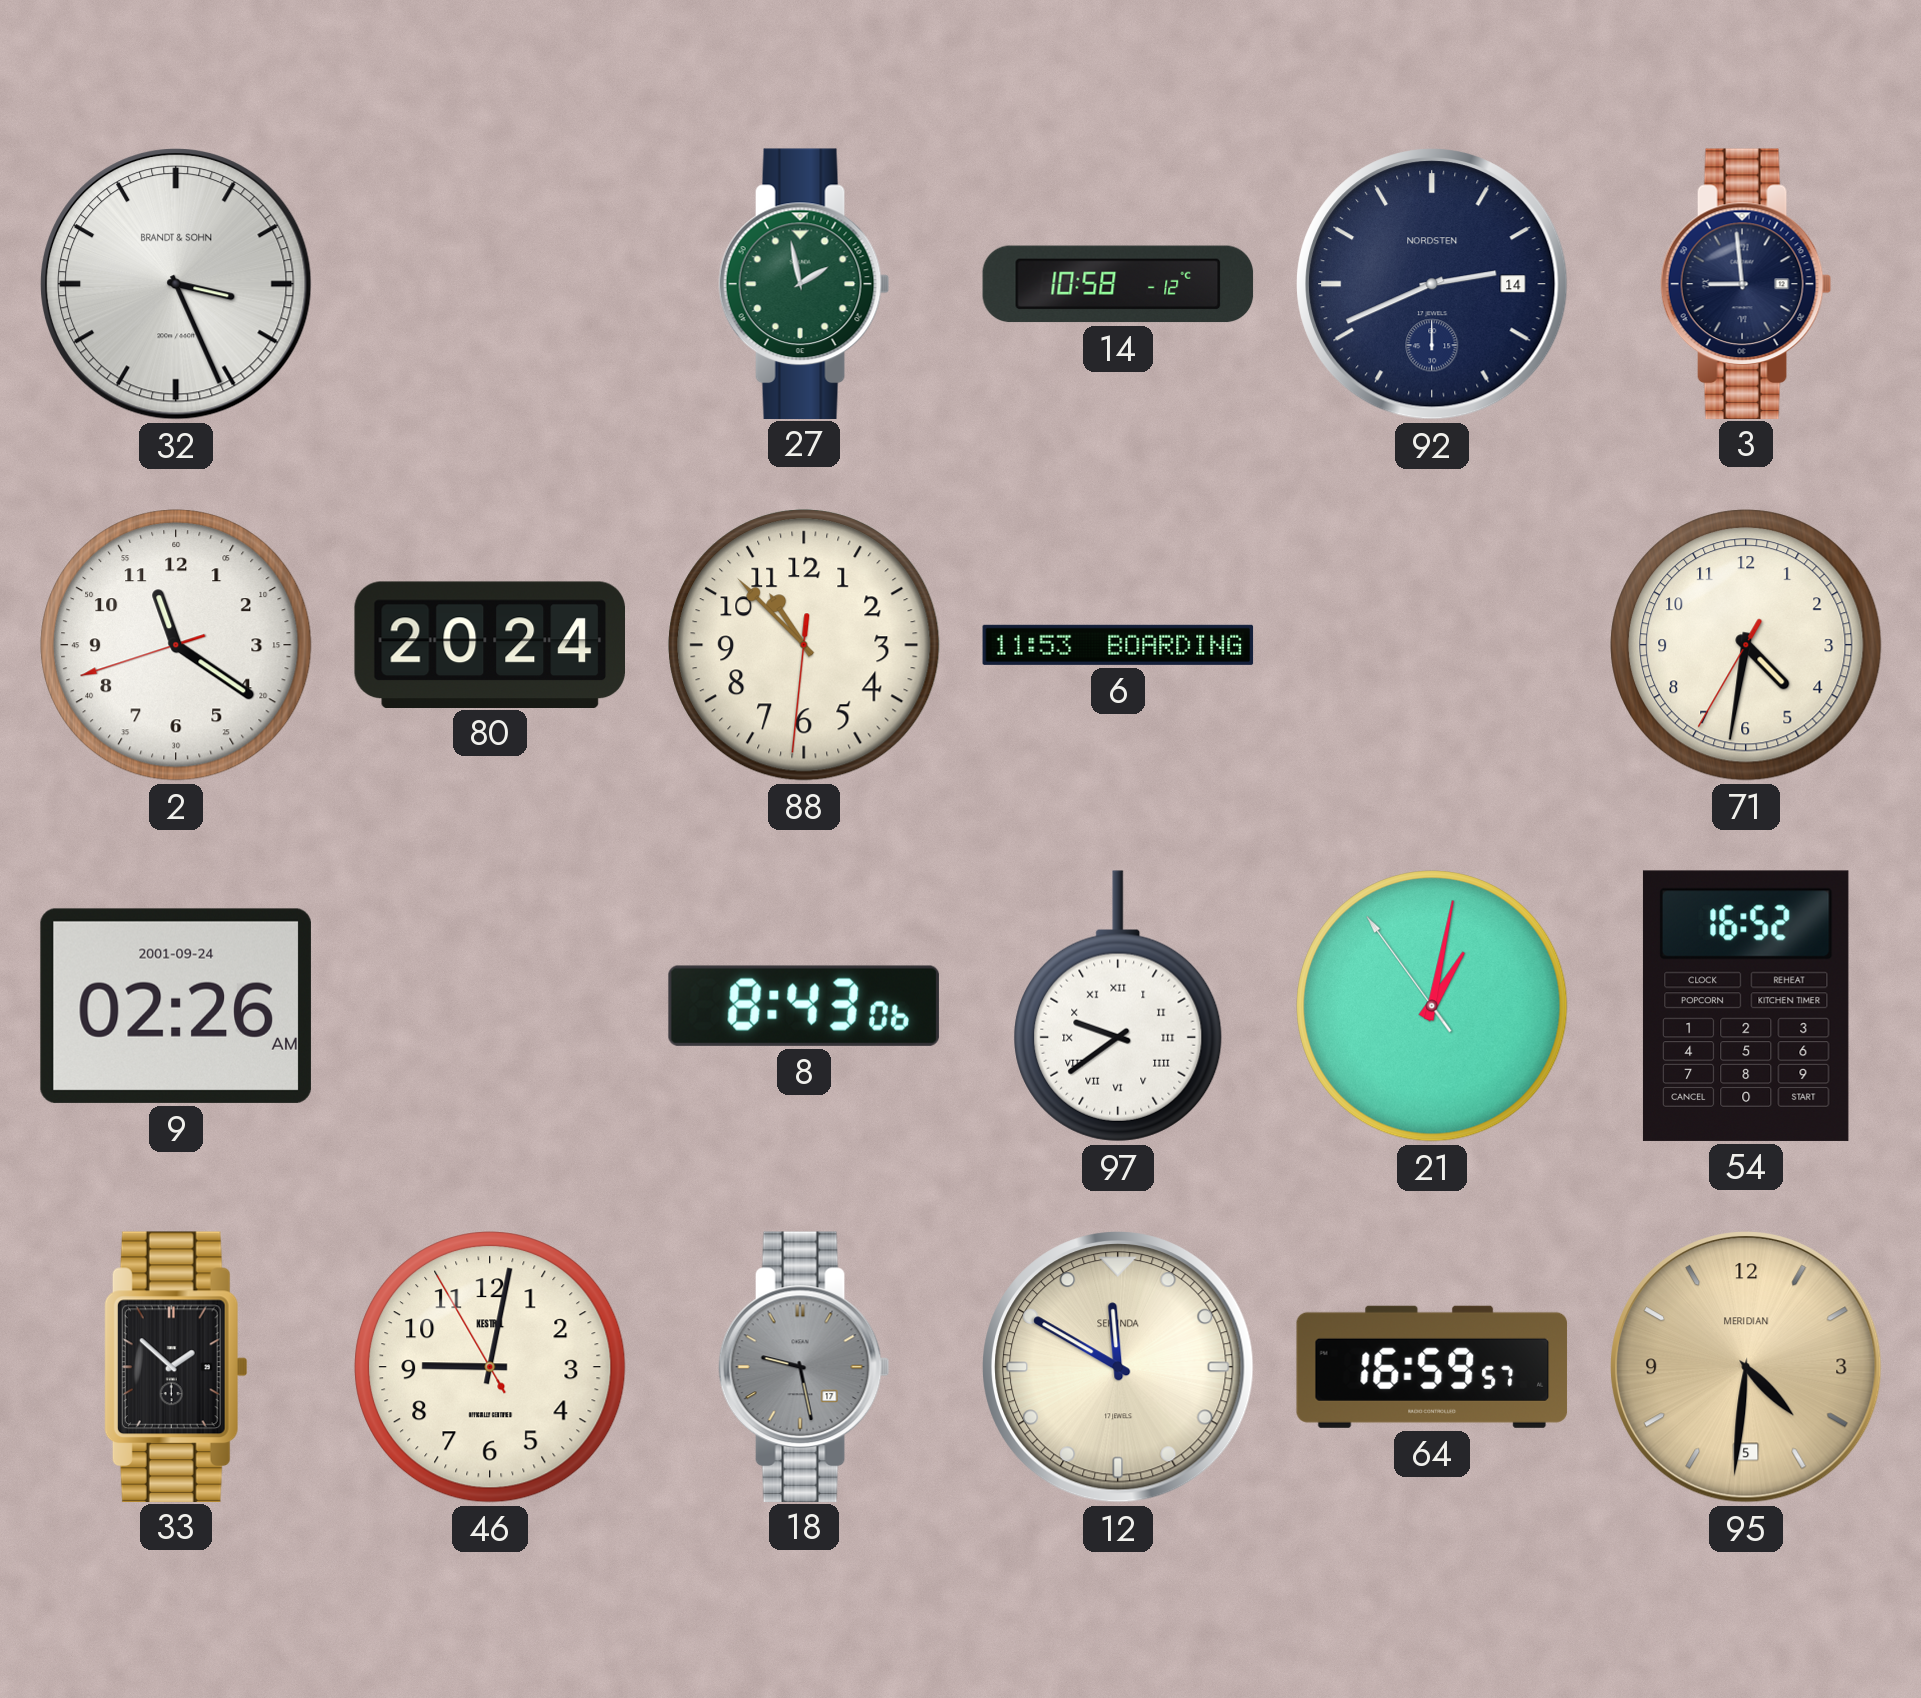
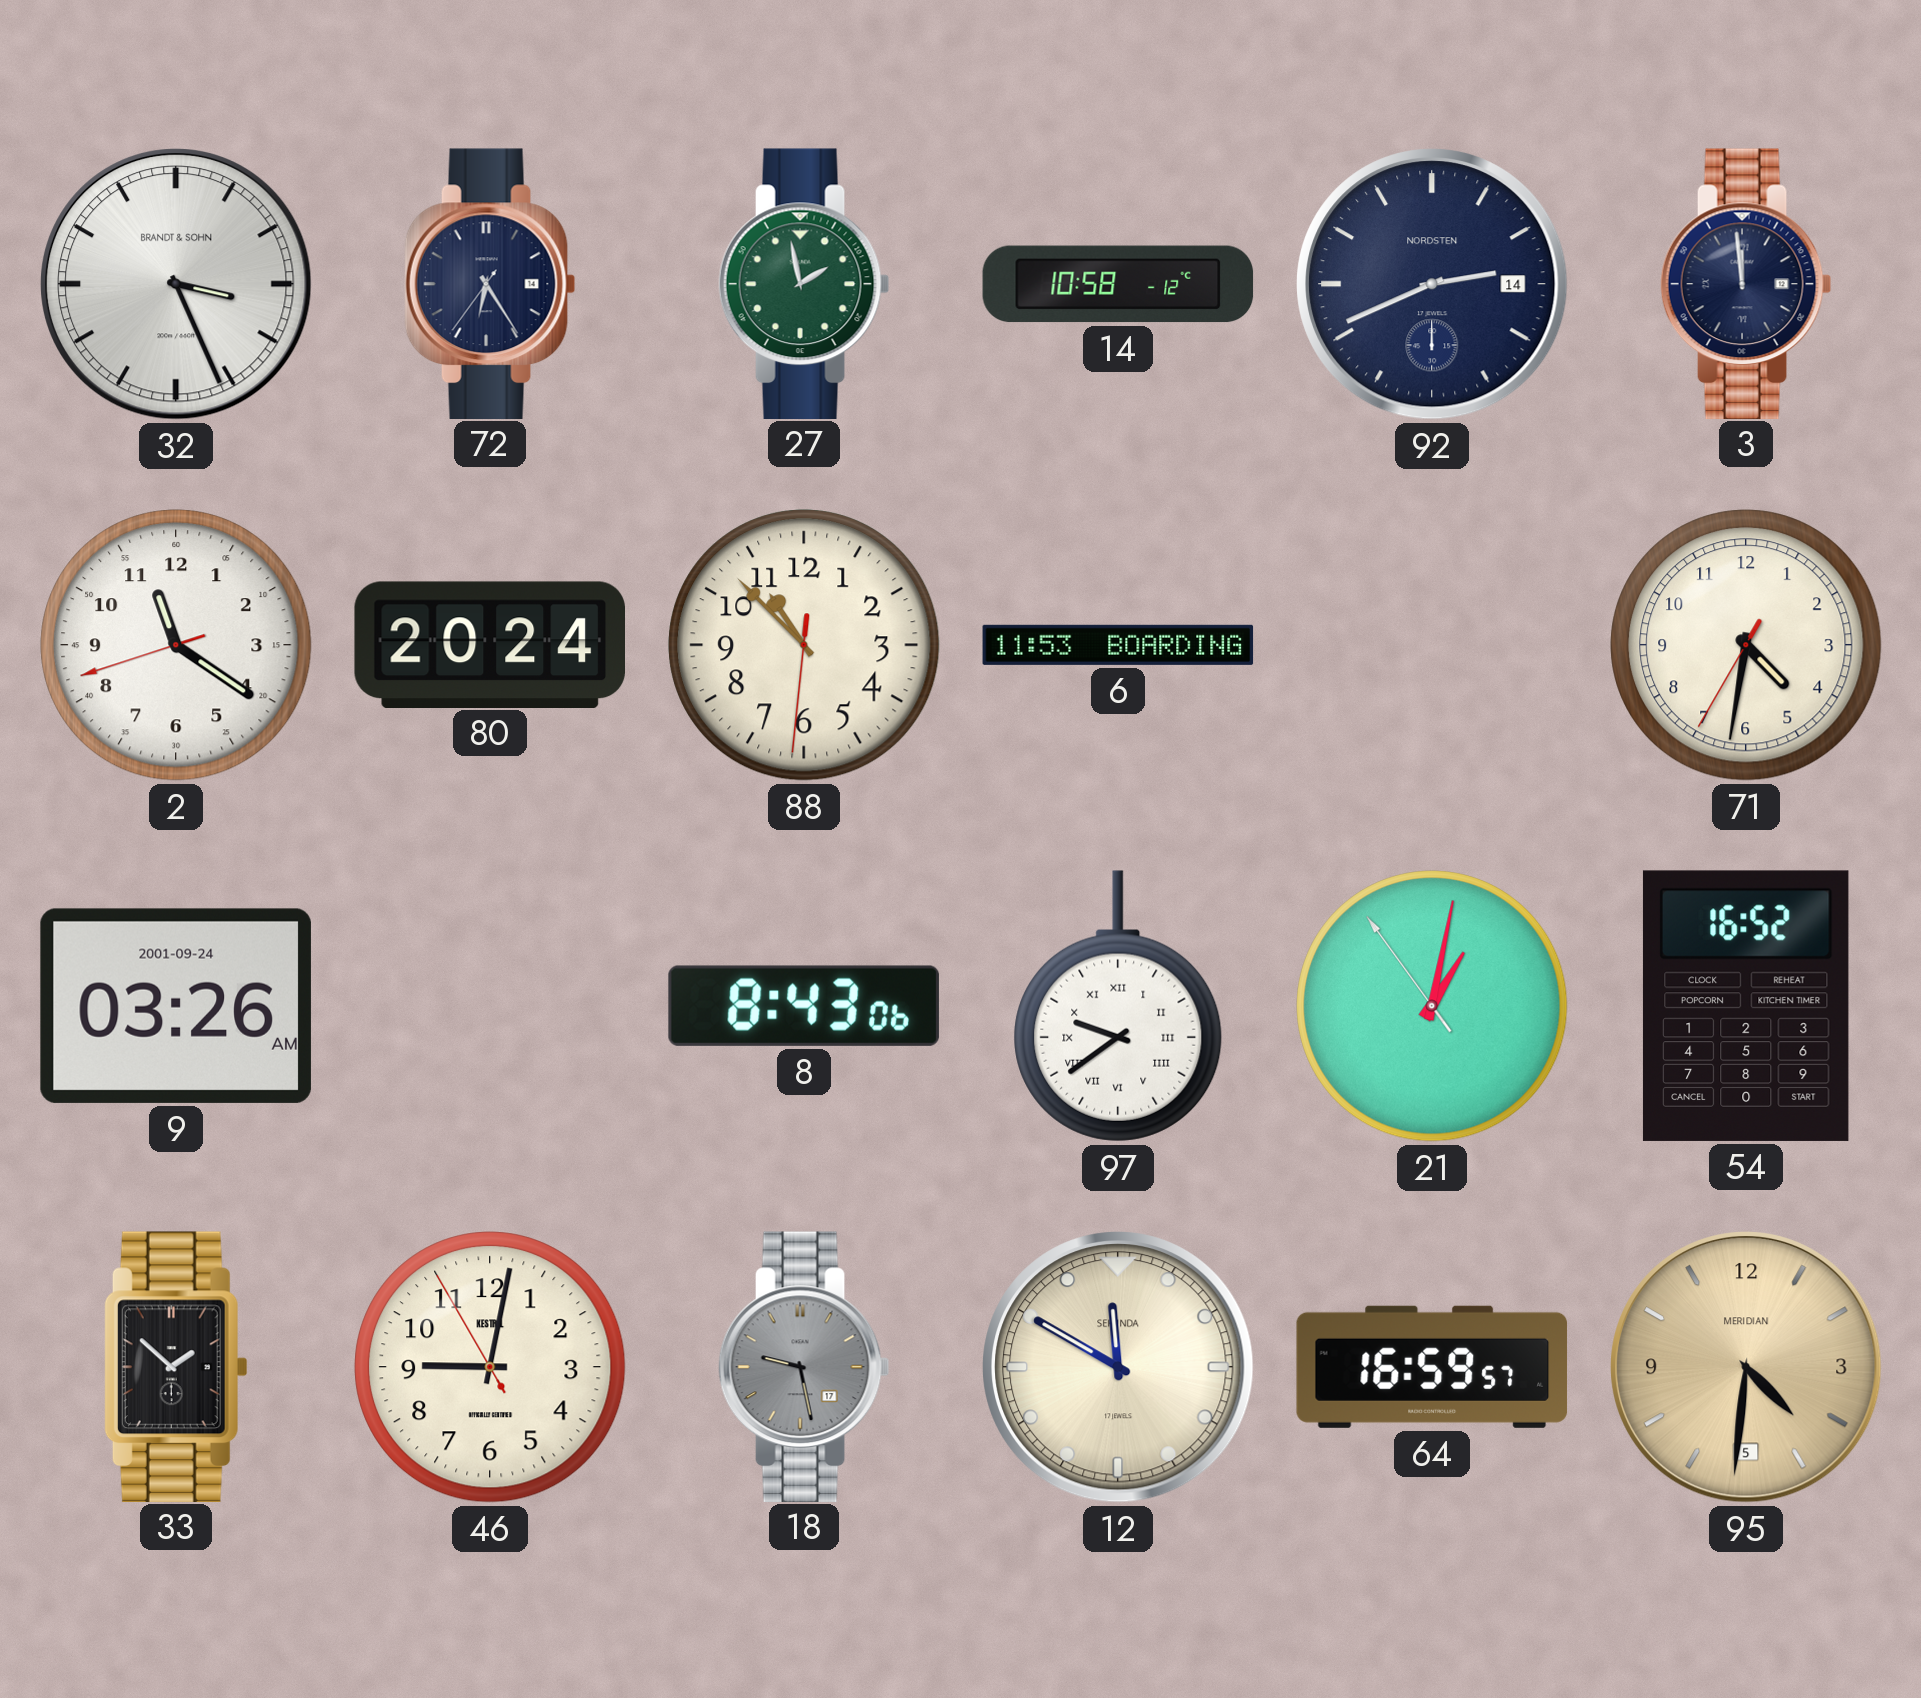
72: none -> 6:24 (490, 283)
3: 8:59 -> 11:59 (1746, 283)
9: 02:26 -> 03:26 (176, 1006)
